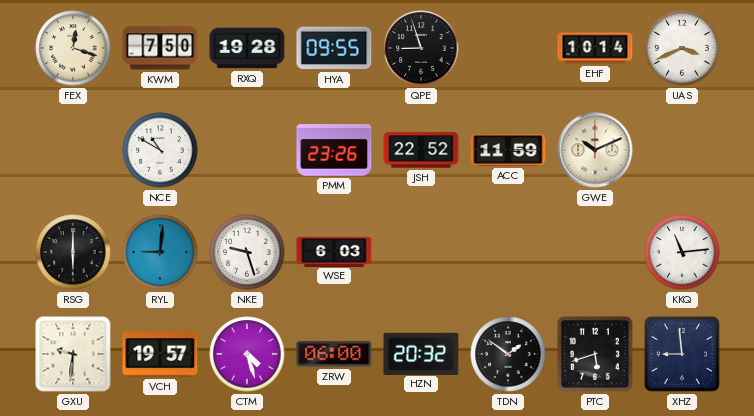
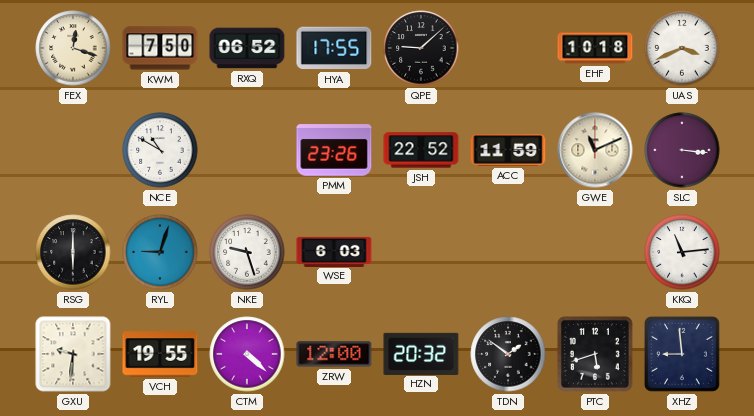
RXQ: 19:28 -> 06:52 (247, 48)
HYA: 09:55 -> 17:55 (334, 48)
QPE: 8:57 -> 9:08 (421, 48)
EHF: 10:14 -> 10:18 (595, 48)
GWE: 10:11 -> 11:11 (595, 150)
SLC: none -> 3:16 (682, 150)
RYL: 9:01 -> 9:03 (160, 252)
VCH: 19:57 -> 19:55 (160, 354)
CTM: 4:27 -> 4:22 (247, 354)
ZRW: 06:00 -> 12:00 (334, 354)
